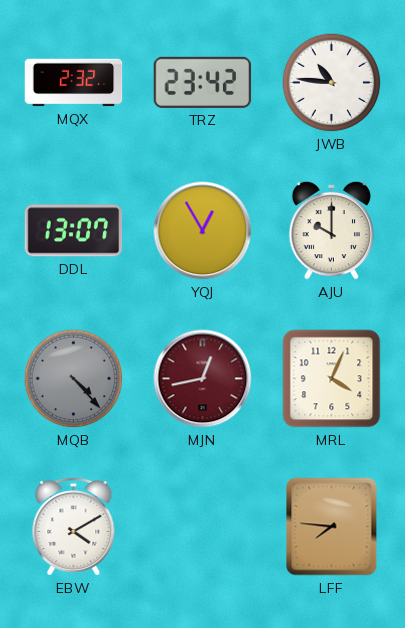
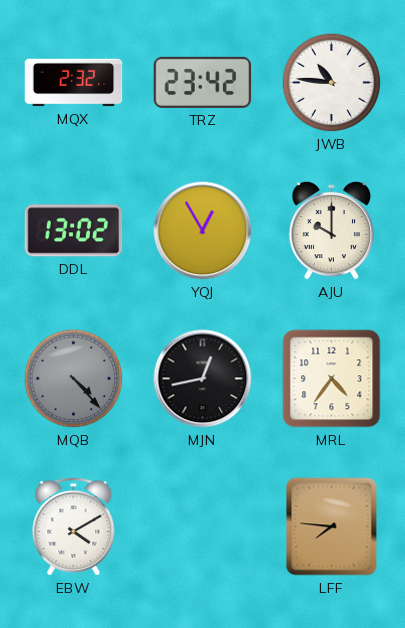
DDL: 13:07 -> 13:02 (74, 231)
MJN dial: burgundy -> black (203, 379)
MRL: 4:04 -> 4:36 (332, 379)
